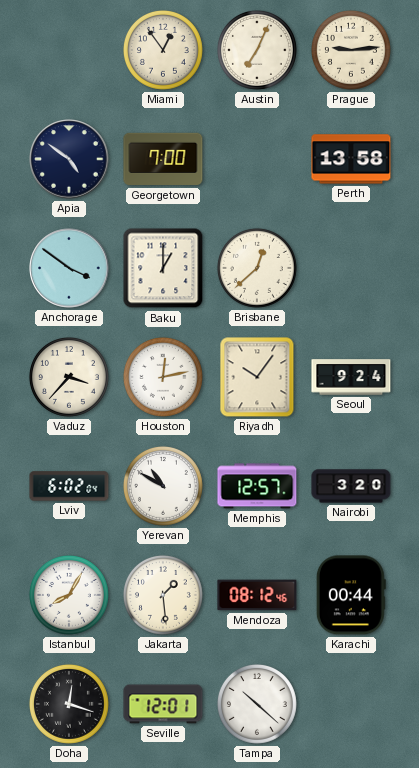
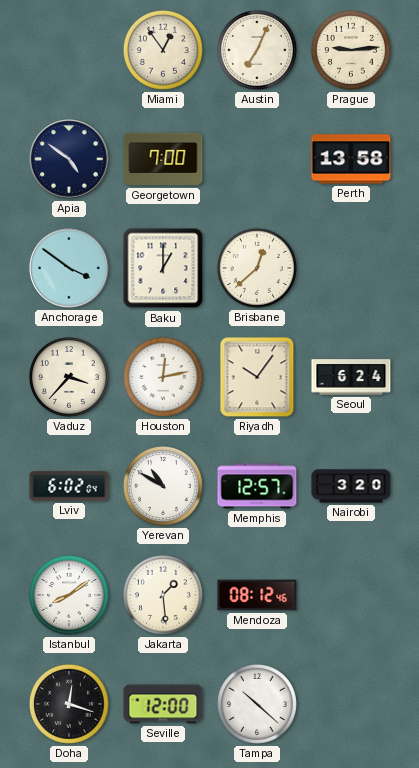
Seoul: 9:24 -> 6:24 (351, 377)
Istanbul: 8:05 -> 8:09 (69, 595)
Karachi: 00:44 -> none (351, 595)
Seville: 12:01 -> 12:00 (163, 704)
